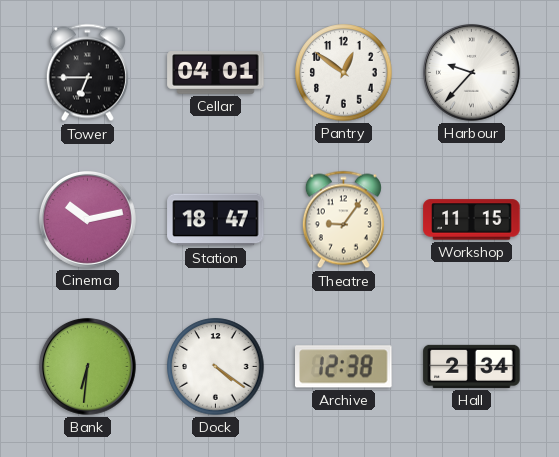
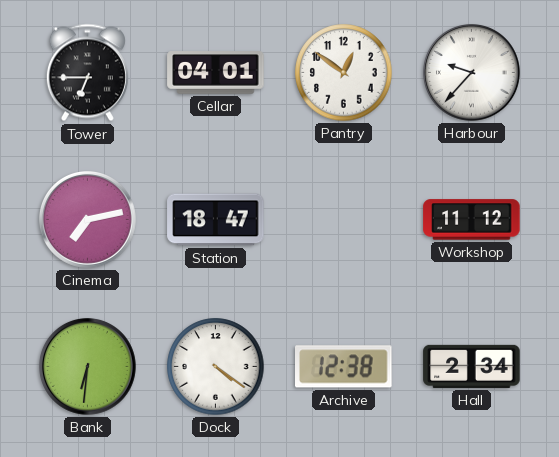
Cinema: 10:13 -> 7:13 (88, 220)
Theatre: 9:06 -> none (343, 220)
Workshop: 11:15 -> 11:12 (472, 220)
